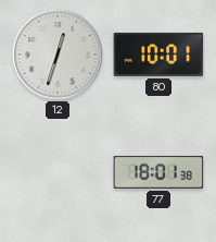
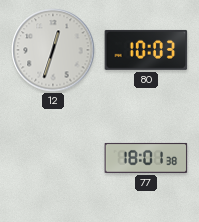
80: 10:01 -> 10:03 (146, 50)
